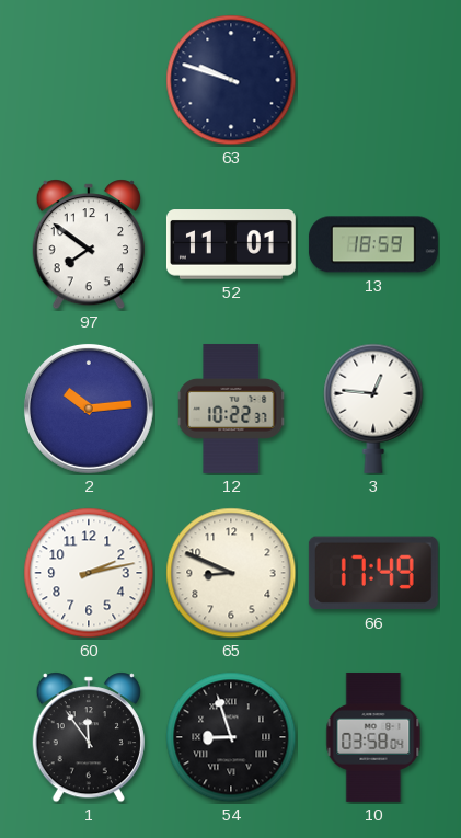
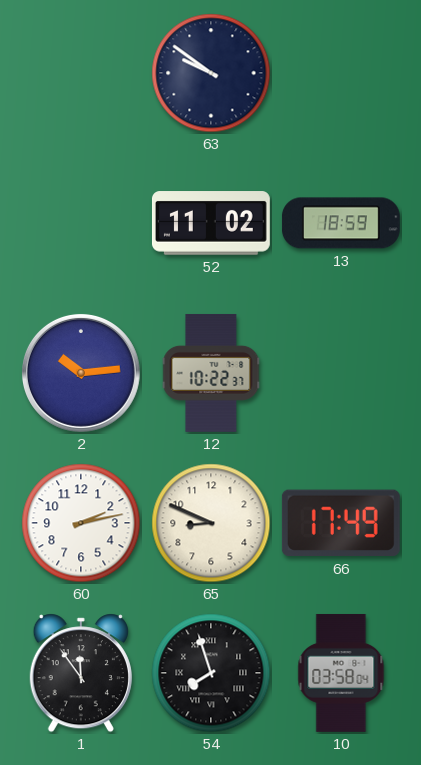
63: 9:48 -> 9:51 (211, 73)
97: 7:51 -> none (89, 244)
52: 11:01 -> 11:02 (211, 223)
3: 12:46 -> none (373, 409)
54: 8:57 -> 7:57 (211, 673)
